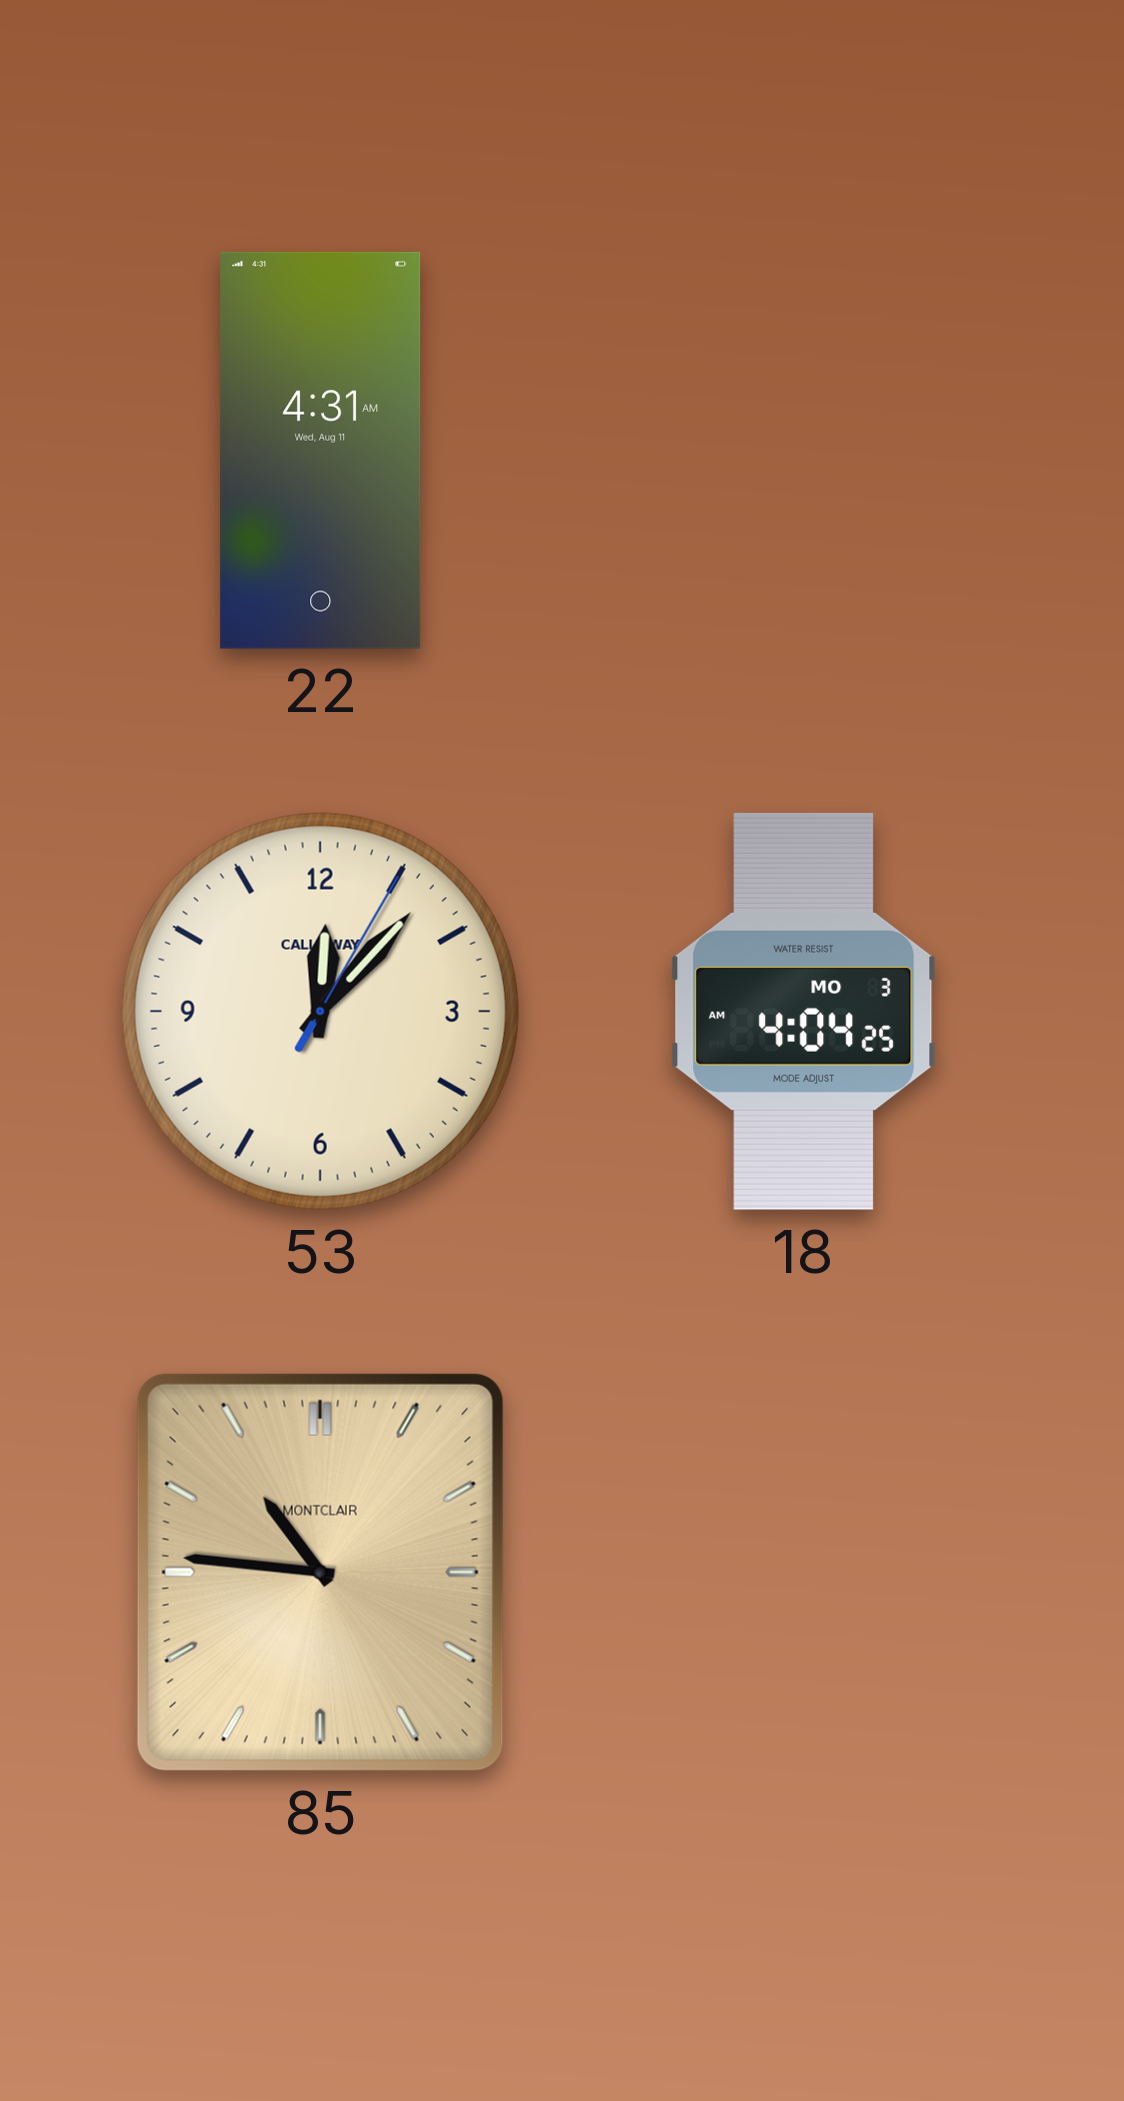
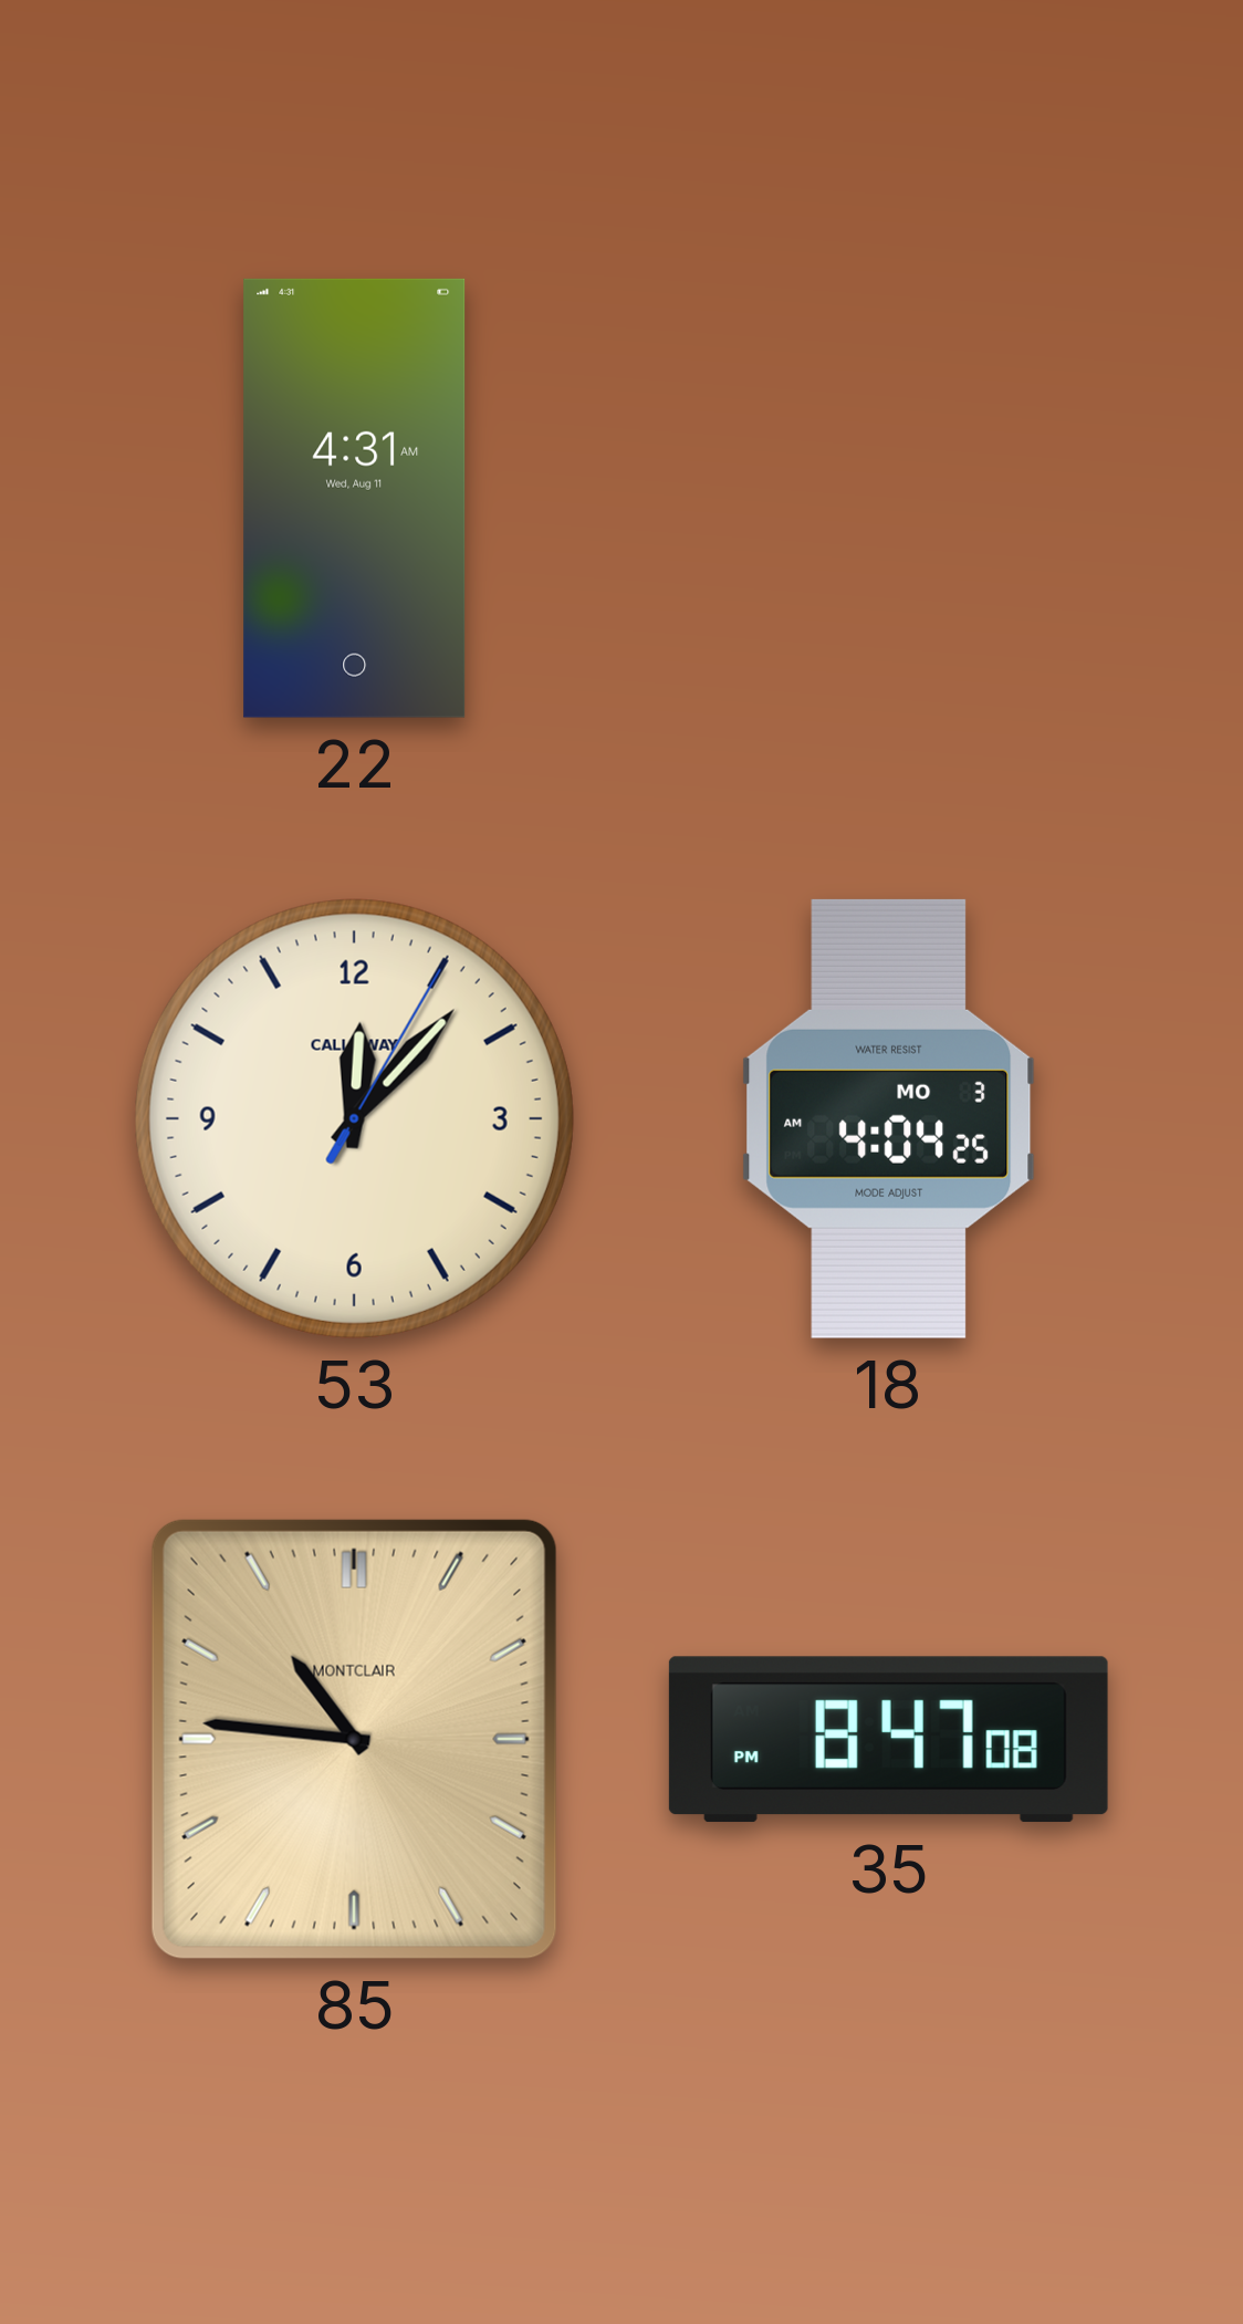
35: none -> 8:47 (888, 1740)
